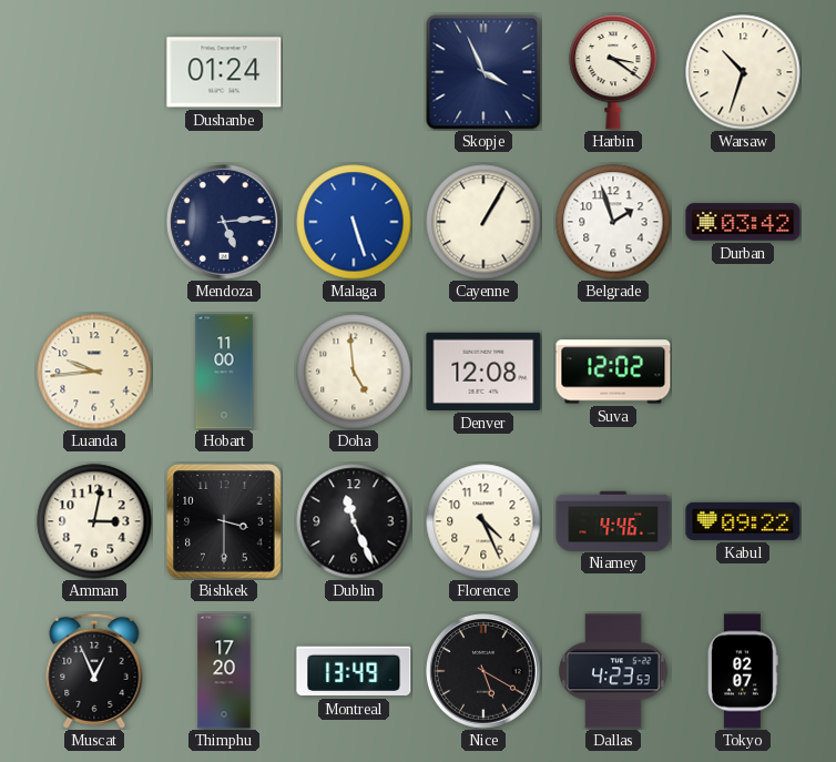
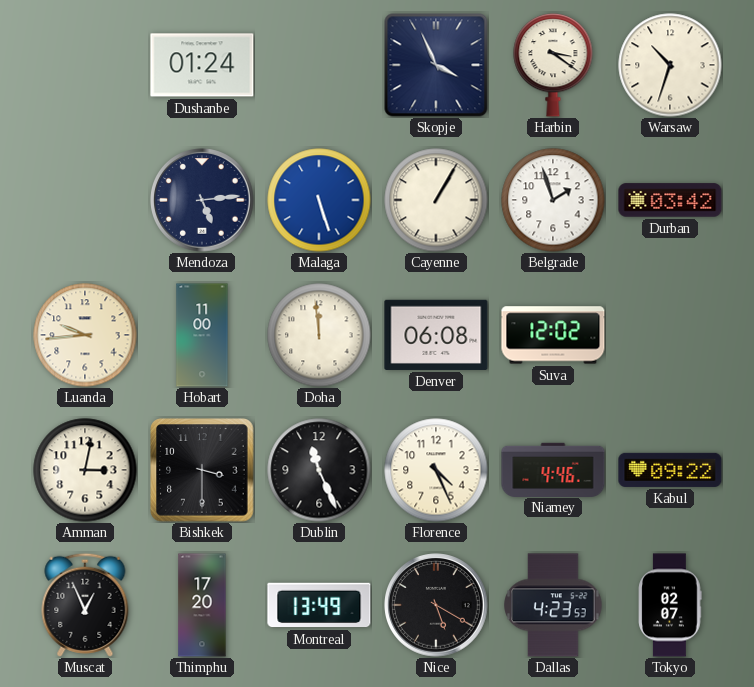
Doha: 4:59 -> 11:59 (319, 335)
Denver: 12:08 -> 06:08 (436, 335)
